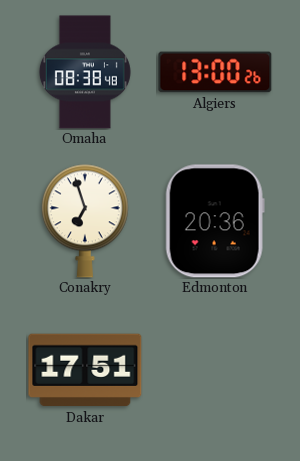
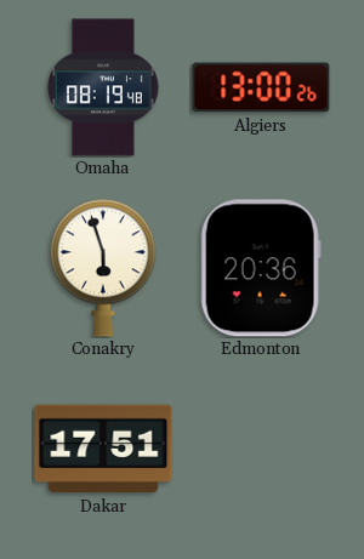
Omaha: 08:38 -> 08:19 (103, 87)
Conakry: 6:57 -> 5:57 (103, 268)
